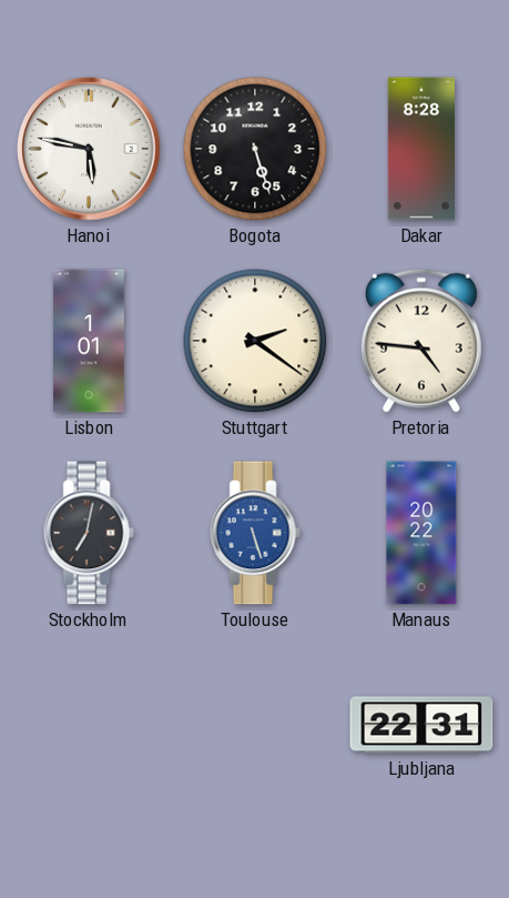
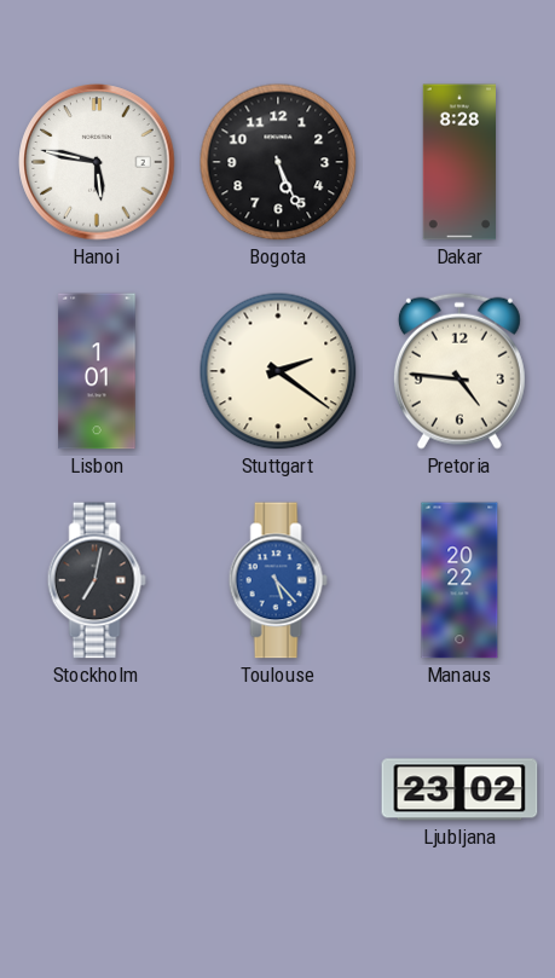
Bogota: 5:27 -> 5:26 (278, 162)
Toulouse: 5:27 -> 5:23 (278, 580)
Ljubljana: 22:31 -> 23:02 (459, 789)
